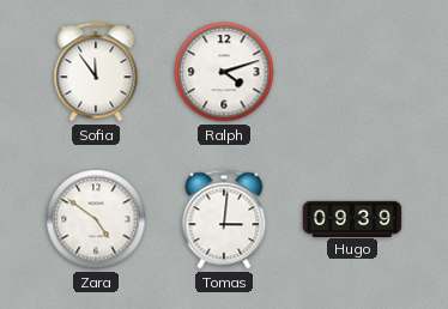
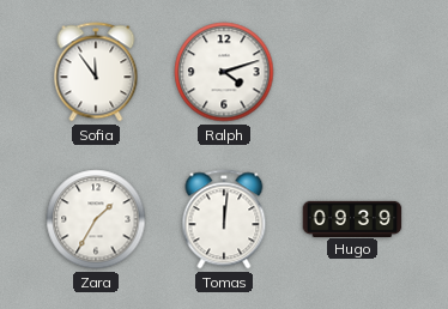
Zara: 4:51 -> 1:35 (96, 219)
Tomas: 3:01 -> 12:01 (224, 219)
